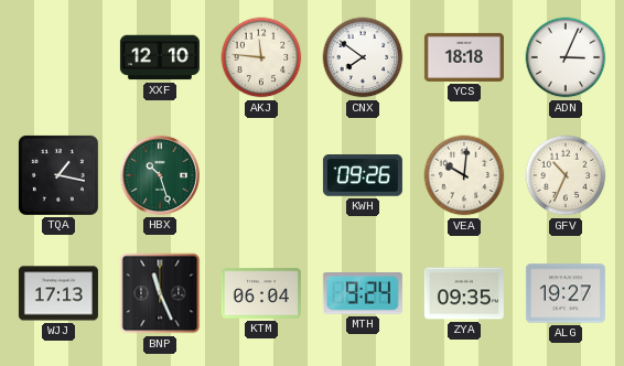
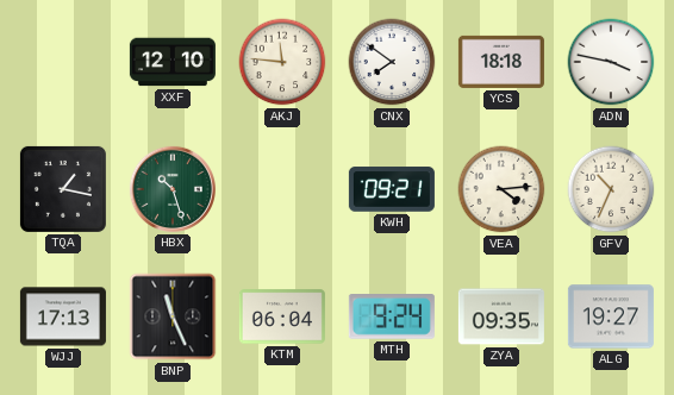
ADN: 3:04 -> 3:47 (611, 62)
KWH: 09:26 -> 09:21 (392, 189)
VEA: 10:01 -> 4:14 (501, 189)
